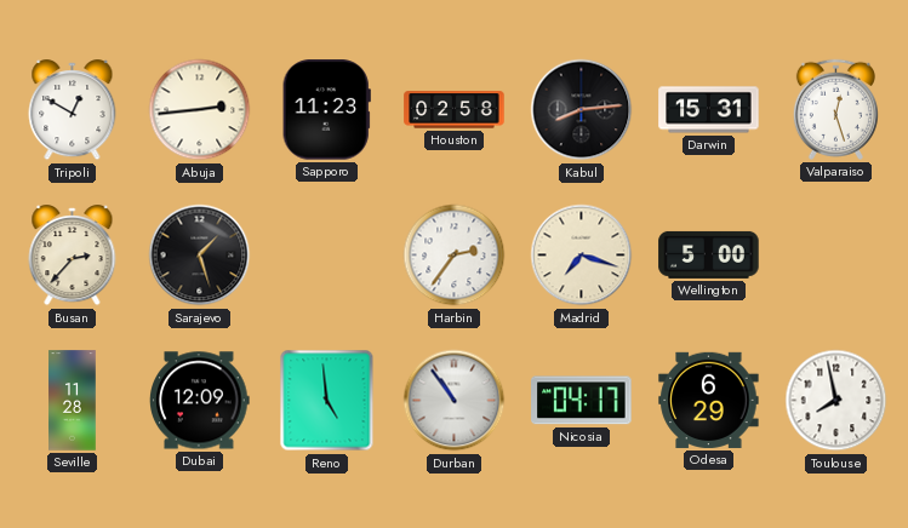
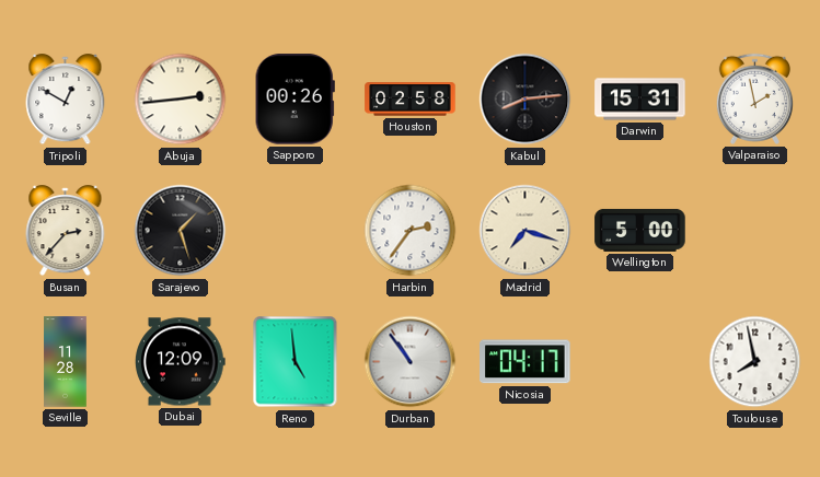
Sapporo: 11:23 -> 00:26 (294, 100)
Valparaiso: 12:27 -> 1:58 (754, 98)
Odesa: 6:29 -> none (709, 400)
